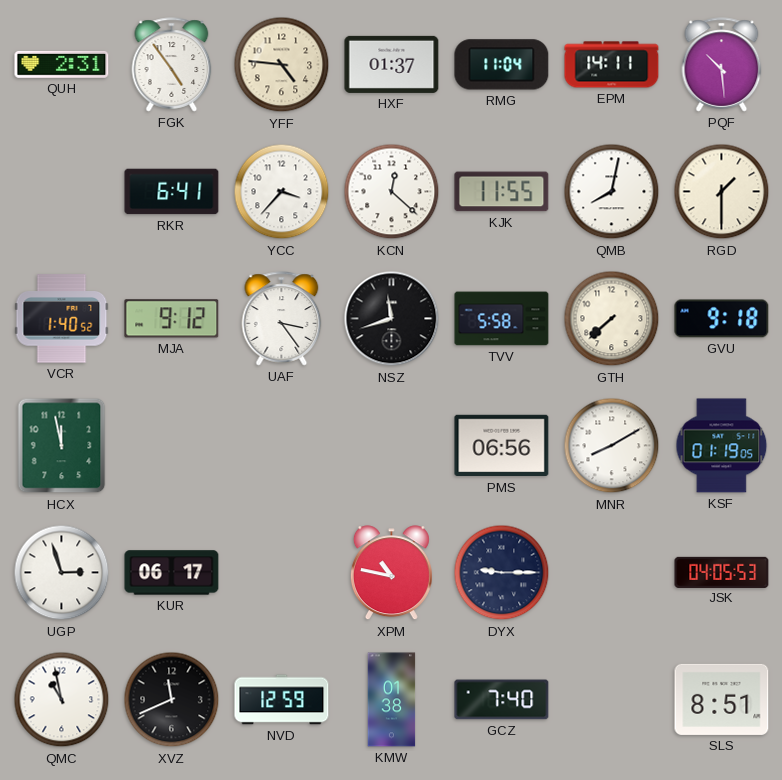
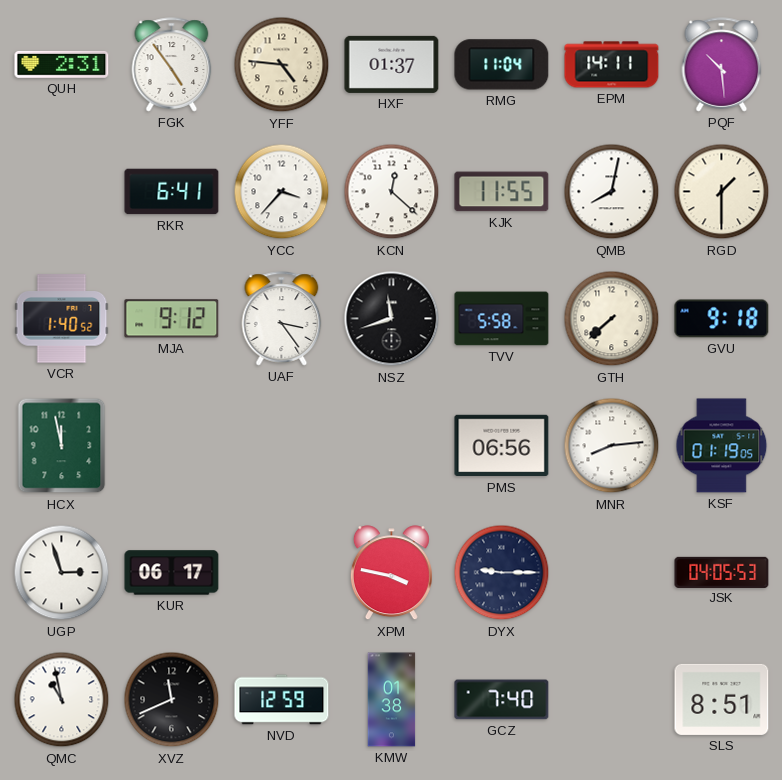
MNR: 8:10 -> 8:14 (612, 446)
XPM: 10:47 -> 3:47 (391, 573)
